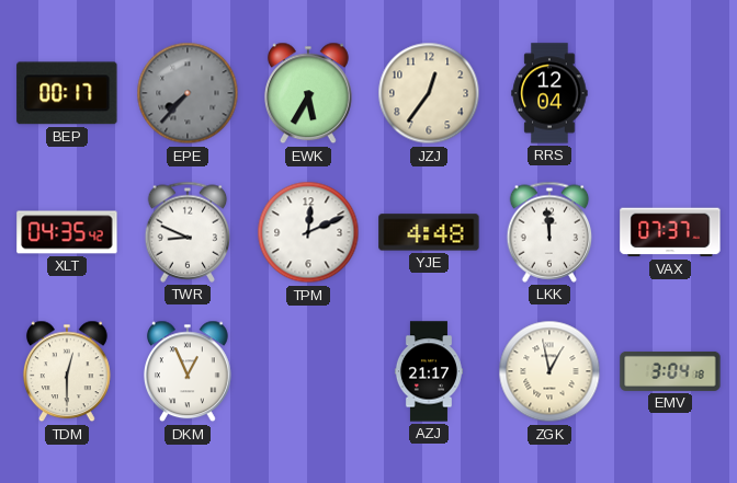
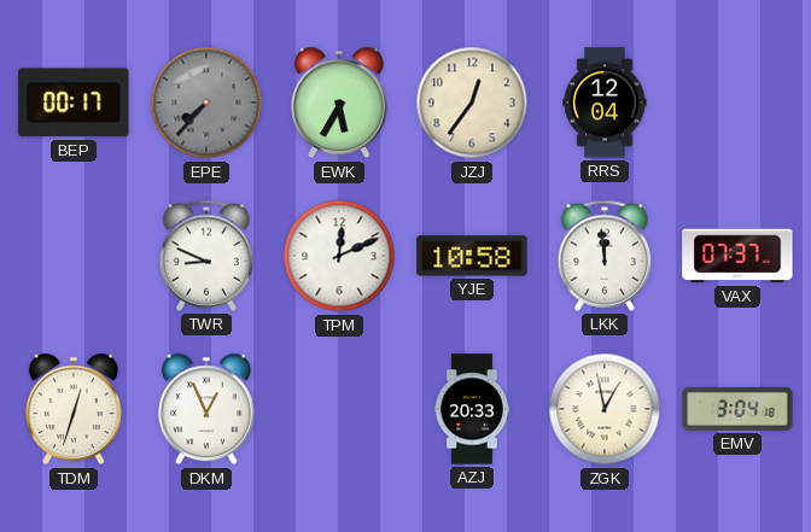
XLT: 04:35 -> none (67, 232)
YJE: 4:48 -> 10:58 (472, 256)
TDM: 12:30 -> 12:33 (74, 409)
AZJ: 21:17 -> 20:33 (472, 409)
